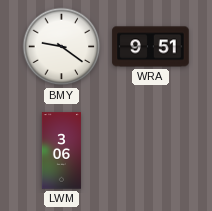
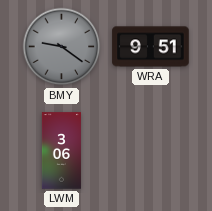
BMY dial: white -> grey (62, 47)
